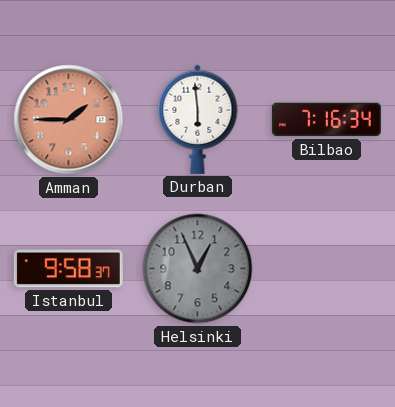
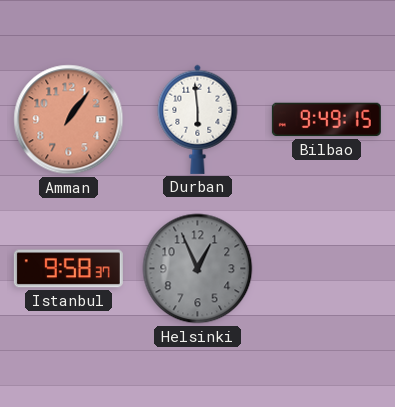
Amman: 1:45 -> 1:06 (69, 120)
Bilbao: 7:16 -> 9:49 (326, 120)
